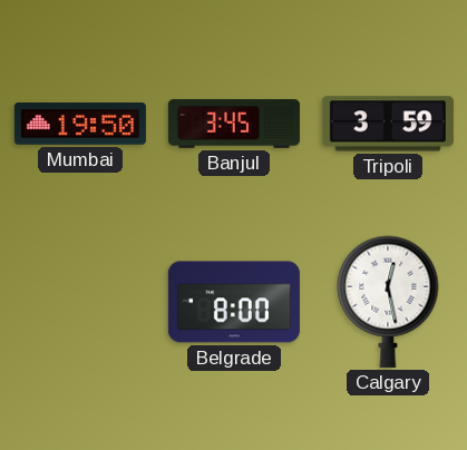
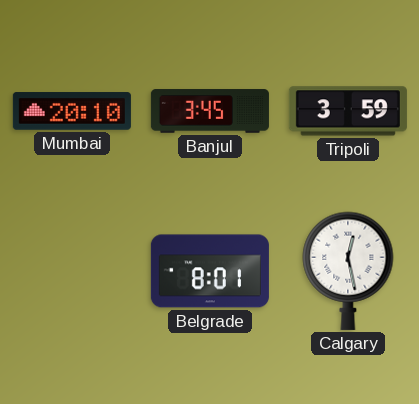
Mumbai: 19:50 -> 20:10 (72, 111)
Belgrade: 8:00 -> 8:01 (210, 271)
